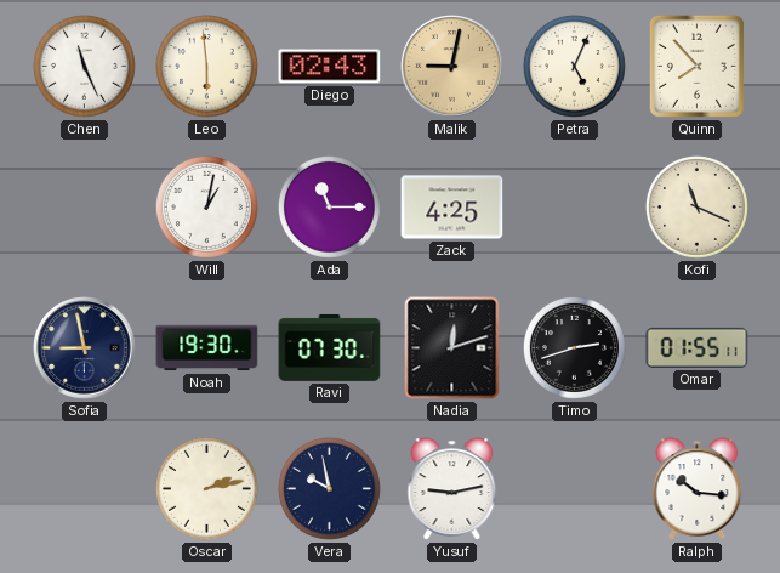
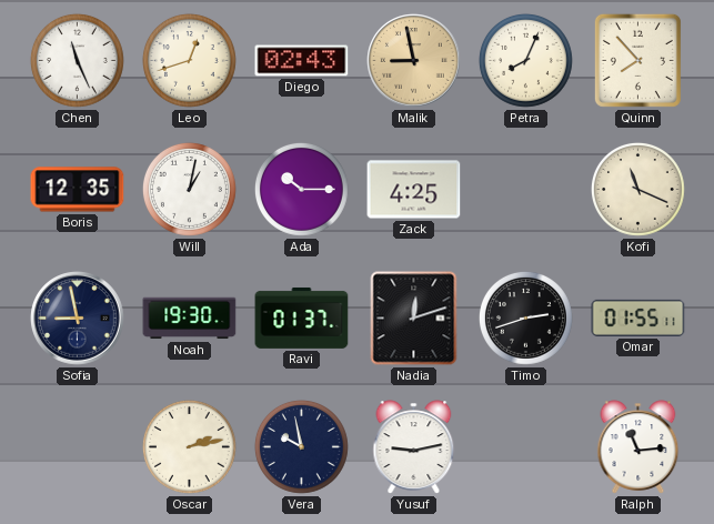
Leo: 5:59 -> 12:42 (190, 61)
Malik: 9:02 -> 8:58 (414, 61)
Petra: 5:04 -> 8:04 (526, 61)
Boris: none -> 12:35 (78, 190)
Ada: 11:15 -> 10:15 (302, 190)
Ravi: 07:30 -> 01:37 (302, 318)
Ralph: 10:16 -> 11:14 (638, 447)
